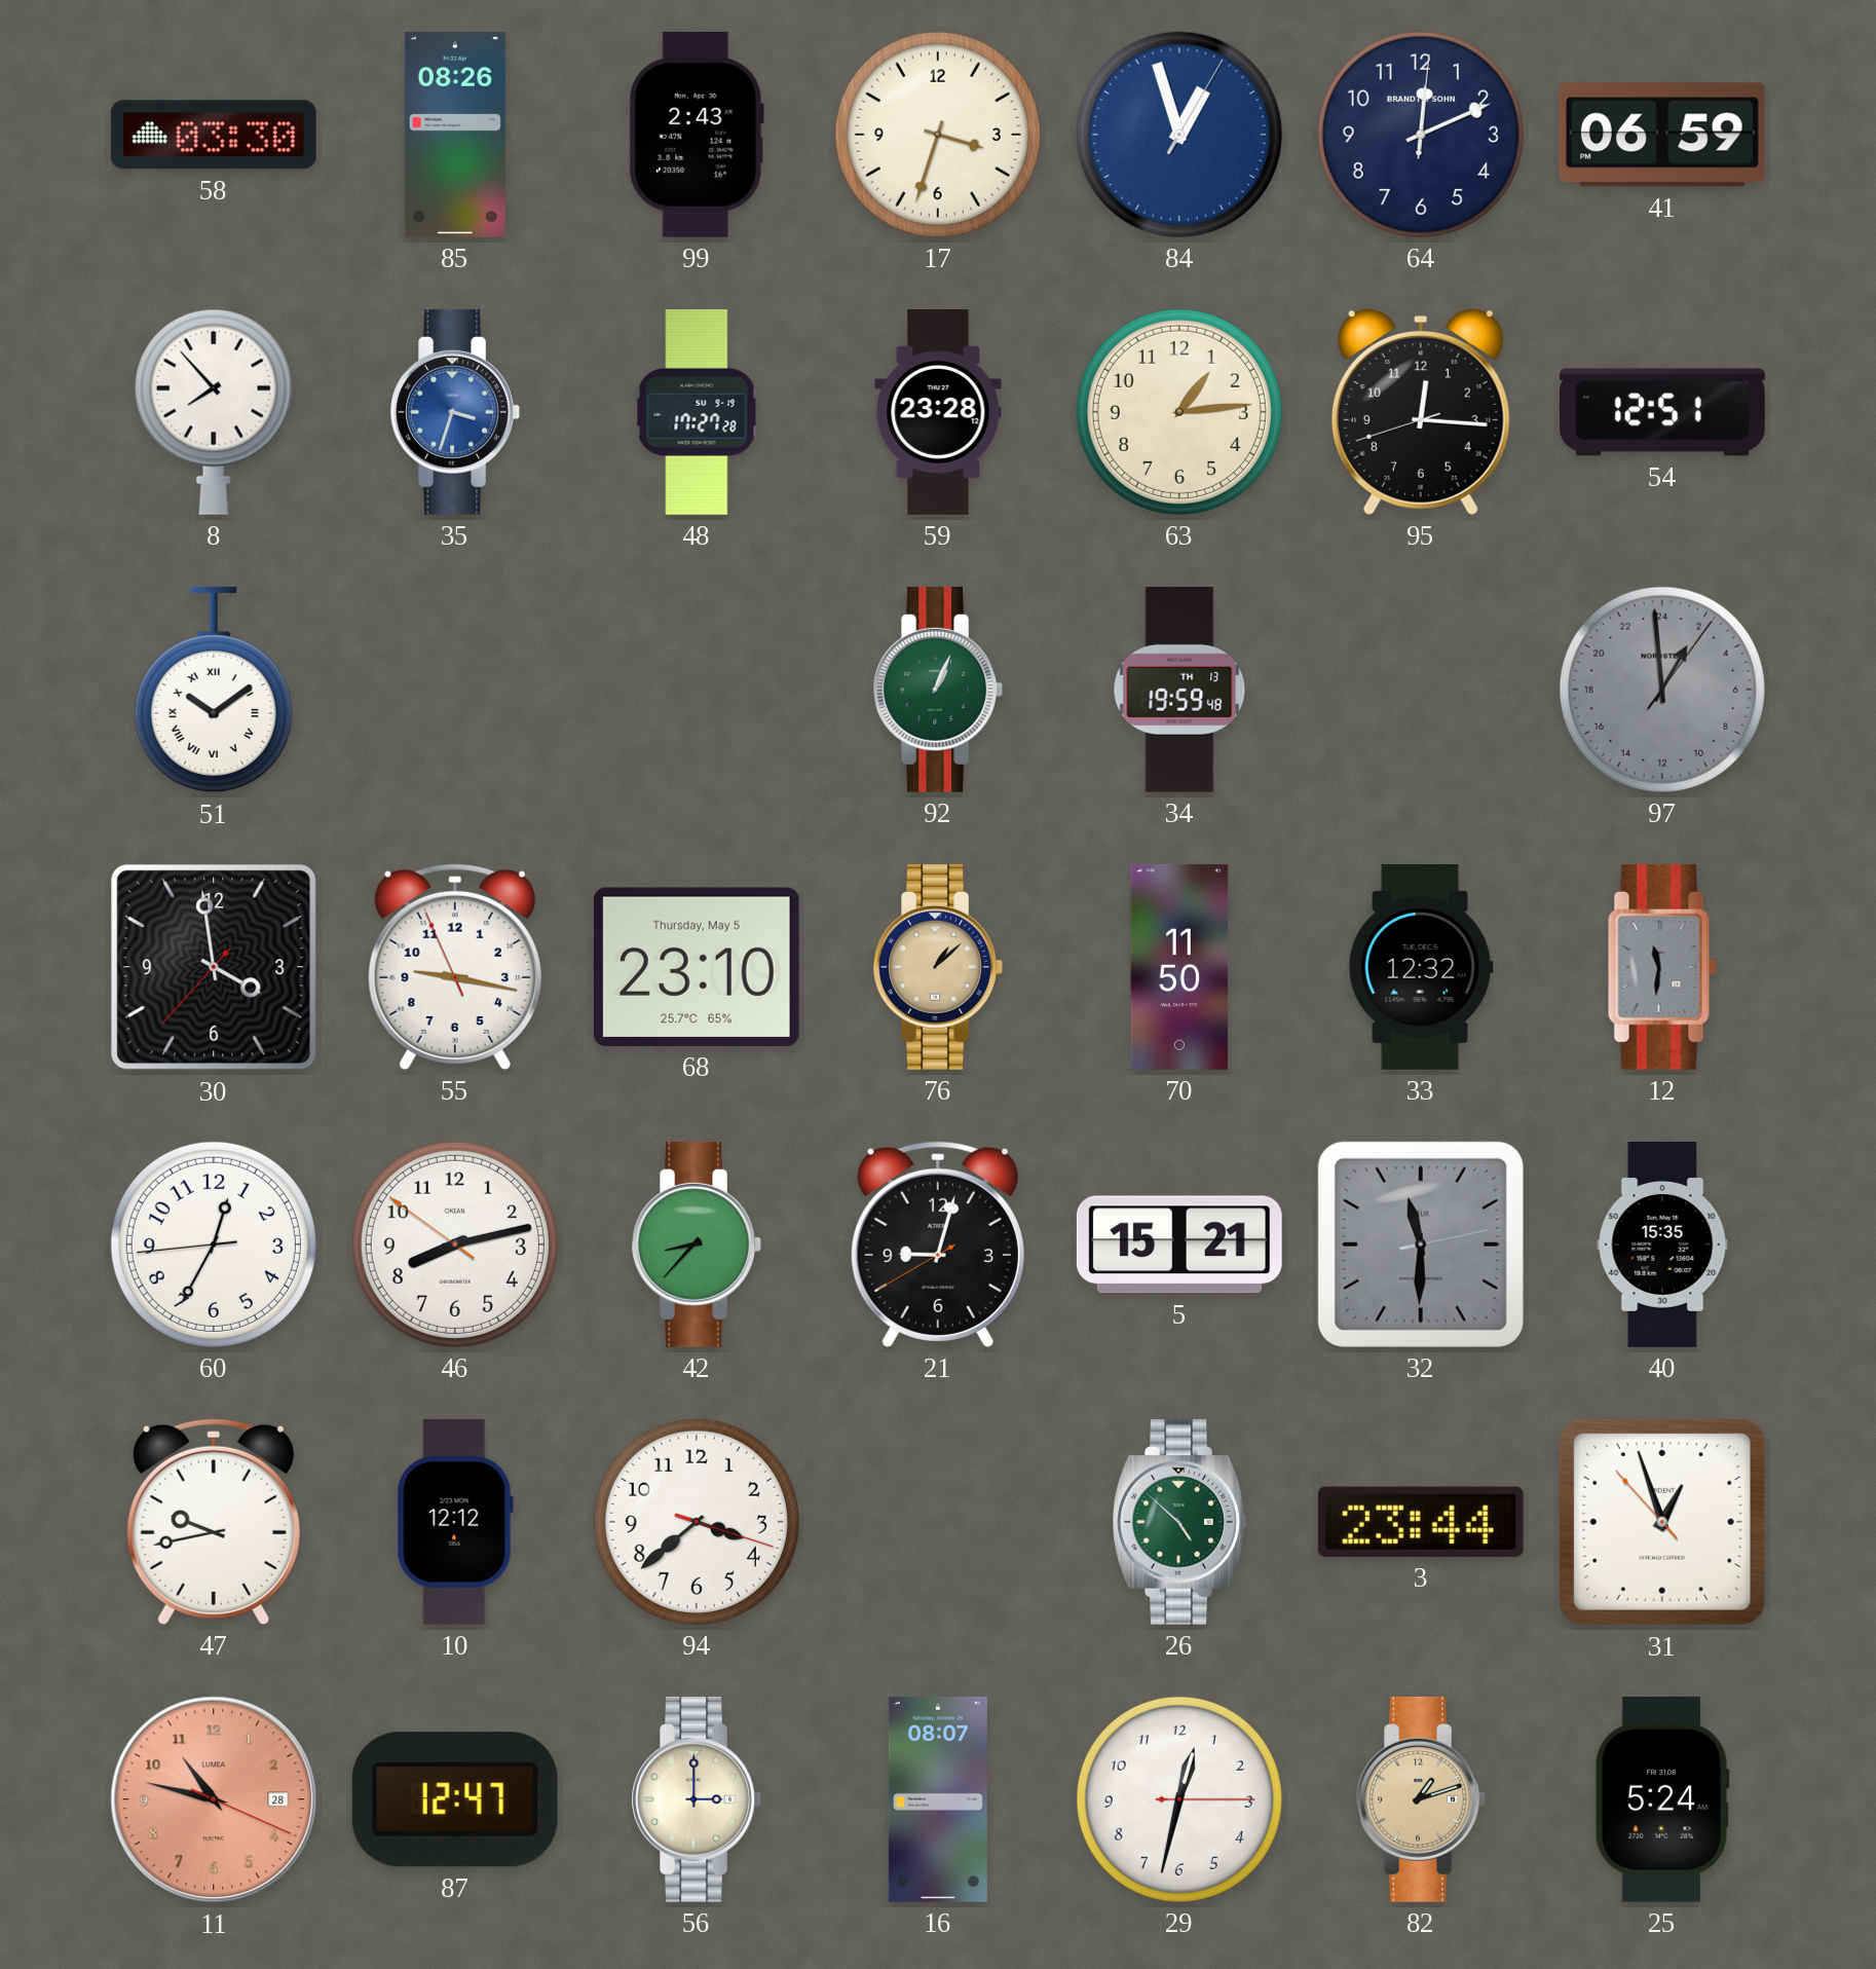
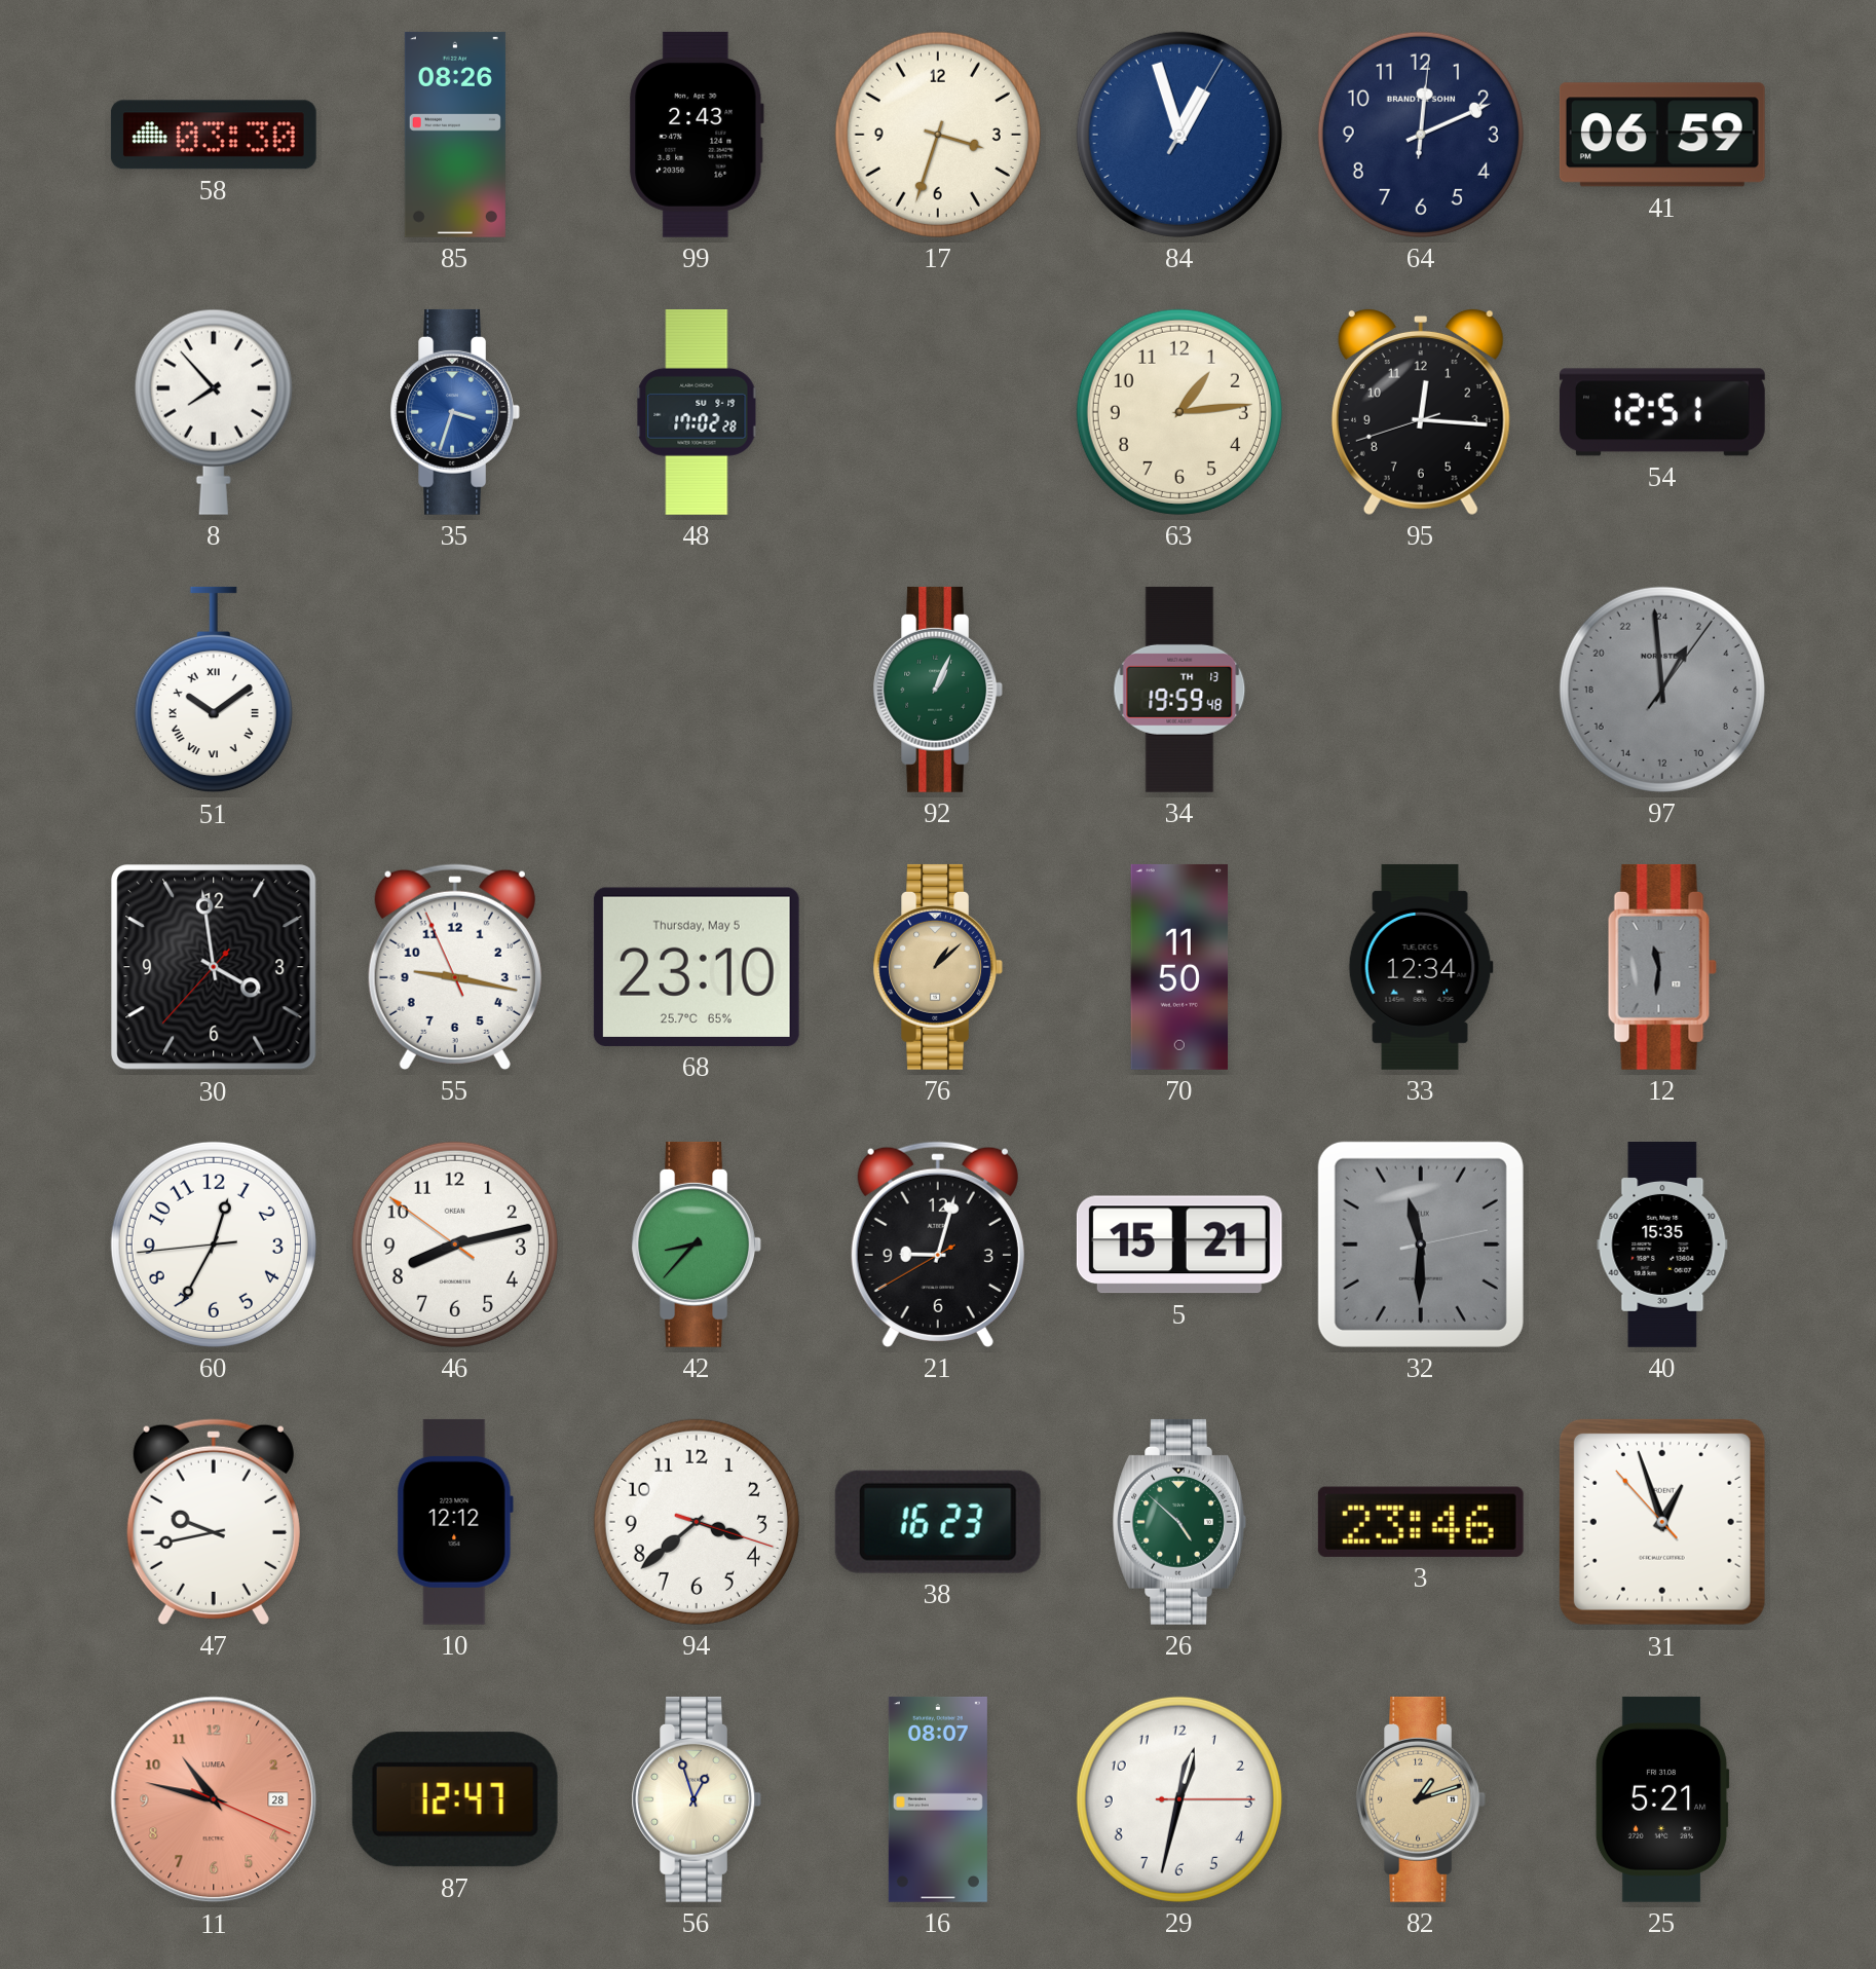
48: 17:27 -> 17:02 (697, 413)
59: 23:28 -> none (938, 413)
33: 12:32 -> 12:34 (1421, 967)
38: none -> 16:23 (938, 1522)
3: 23:44 -> 23:46 (1421, 1522)
56: 3:00 -> 12:57 (696, 1799)
25: 5:24 -> 5:21 (1662, 1799)
